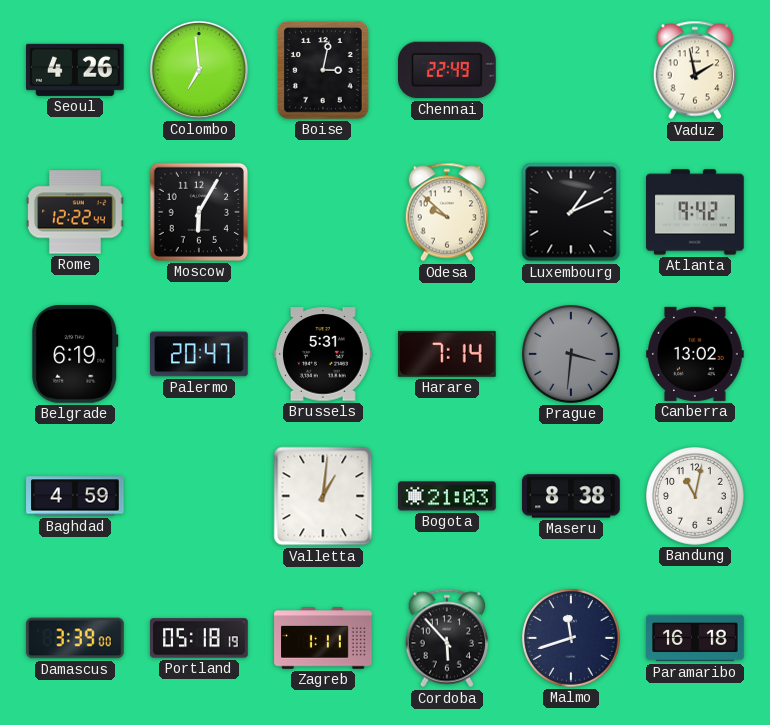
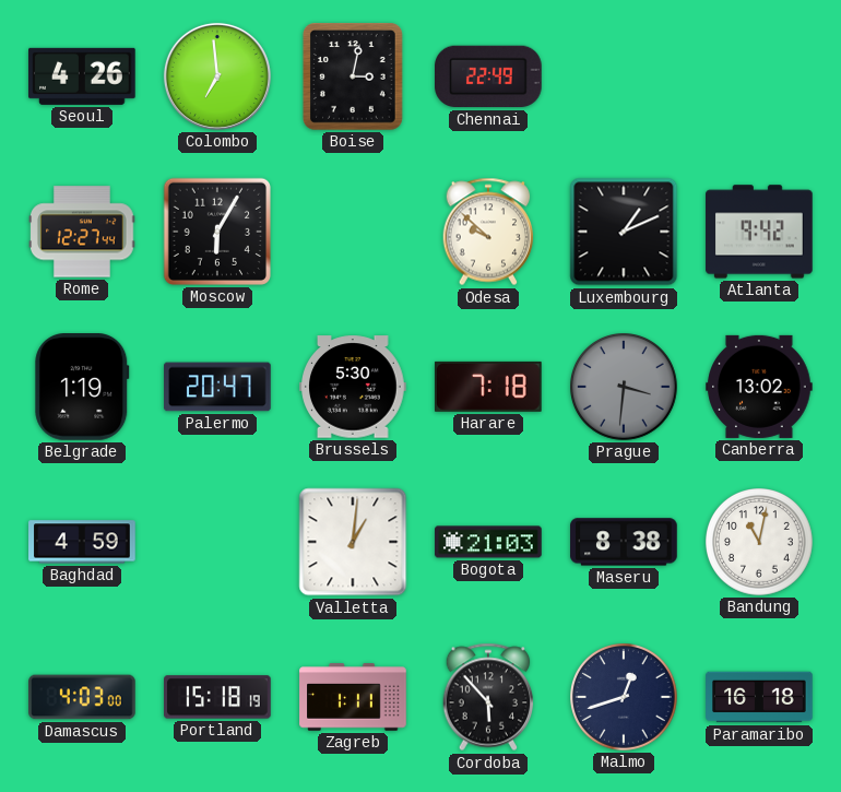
Vaduz: 1:58 -> none (695, 70)
Rome: 12:22 -> 12:27 (82, 232)
Belgrade: 6:19 -> 1:19 (82, 388)
Brussels: 5:31 -> 5:30 (354, 387)
Harare: 7:14 -> 7:18 (488, 387)
Damascus: 3:39 -> 4:03 (82, 697)
Portland: 05:18 -> 15:18 (217, 697)
Malmo: 11:42 -> 12:42 (625, 698)
